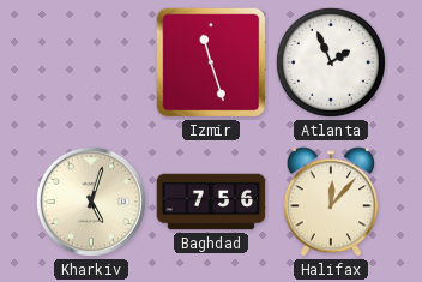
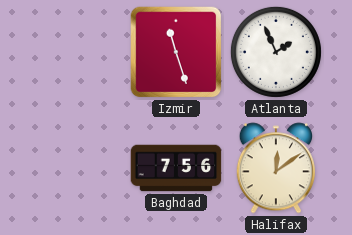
Kharkiv: 5:03 -> none (91, 202)
Halifax: 12:07 -> 12:09 (275, 168)
